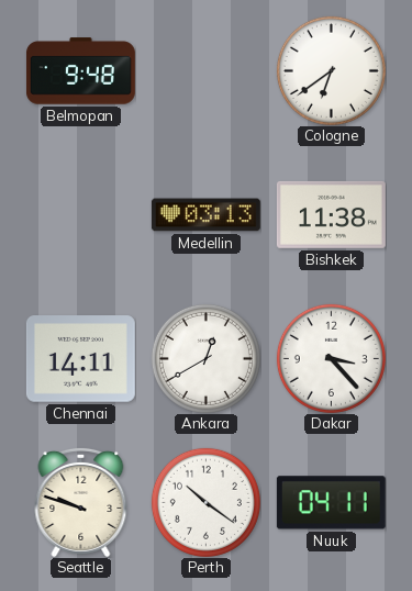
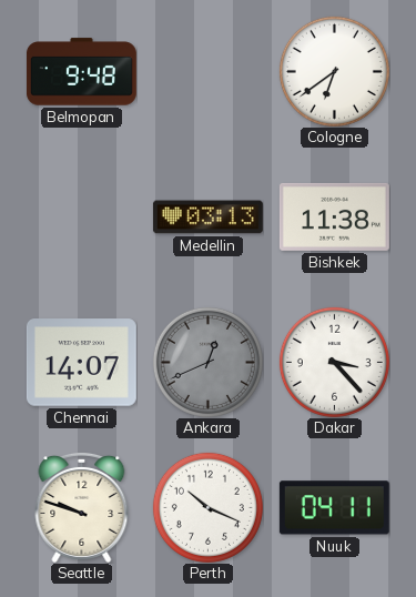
Chennai: 14:11 -> 14:07 (81, 363)
Ankara: 12:40 -> 12:41 (207, 362)
Ankara dial: white -> grey (207, 362)
Perth: 10:21 -> 10:19 (207, 507)
